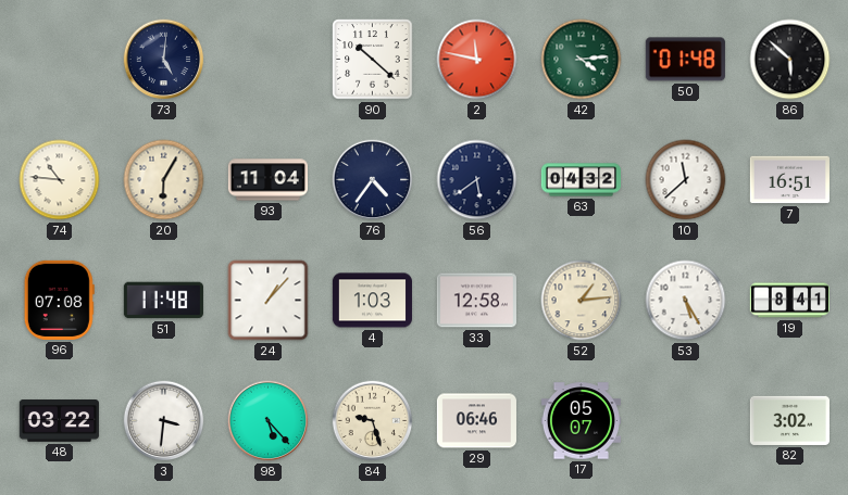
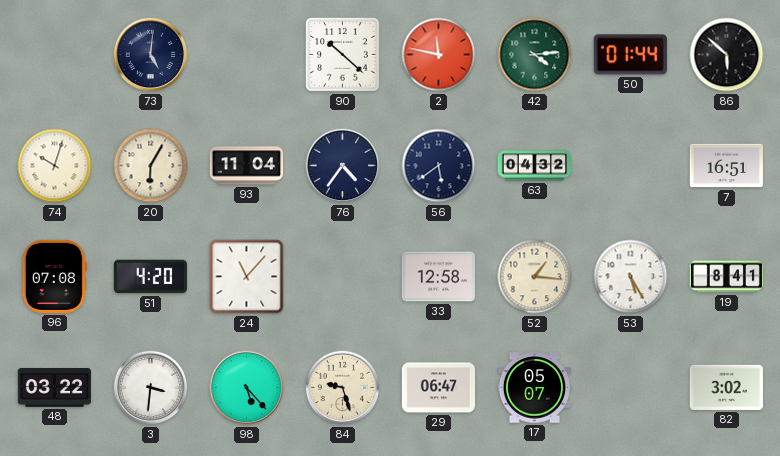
50: 01:48 -> 01:44 (630, 55)
74: 10:46 -> 10:03 (55, 166)
10: 11:38 -> none (686, 180)
51: 11:48 -> 4:20 (150, 277)
24: 1:07 -> 11:07 (247, 277)
4: 1:03 -> none (372, 301)
52: 1:14 -> 1:16 (535, 277)
29: 06:46 -> 06:47 (438, 388)
